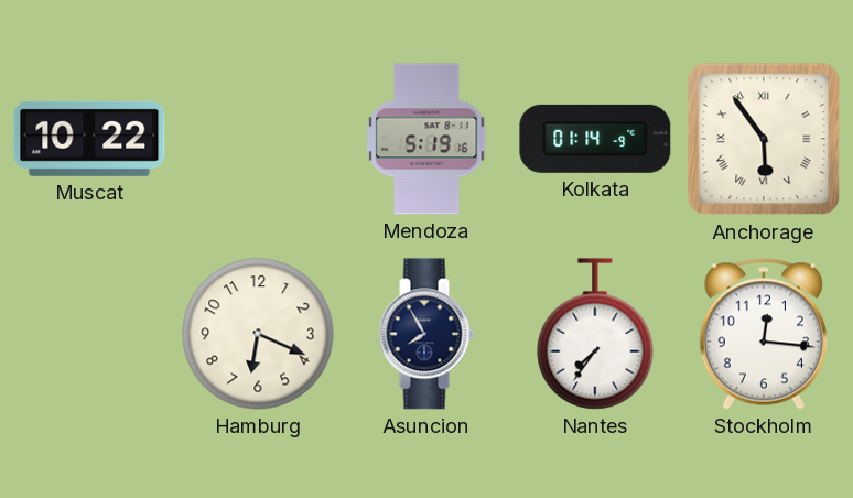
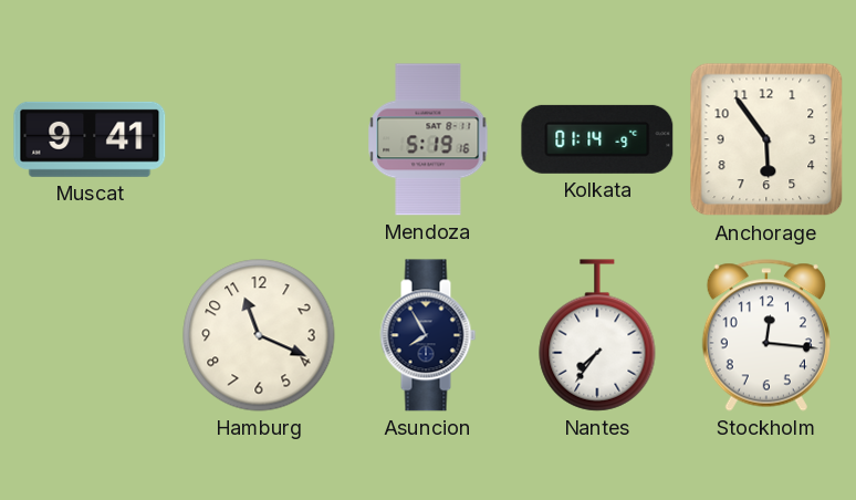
Muscat: 10:22 -> 9:41 (90, 139)
Anchorage numerals: Roman -> Arabic (766, 139)
Hamburg: 6:19 -> 11:19 (259, 335)
